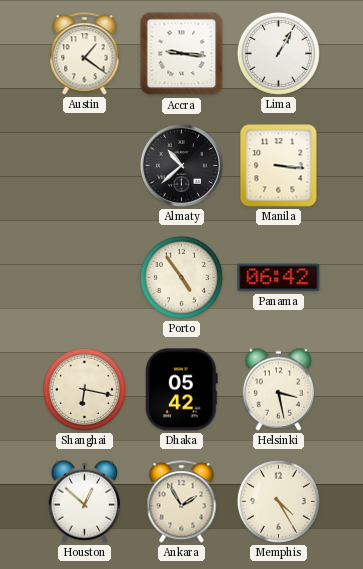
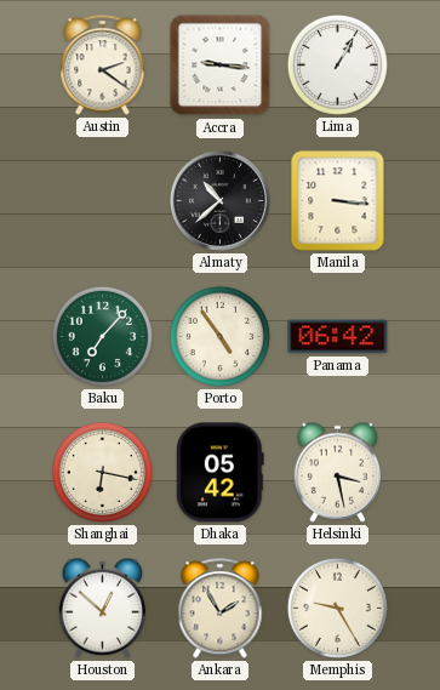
Austin: 1:21 -> 2:21 (103, 65)
Baku: none -> 7:07 (102, 336)
Memphis: 4:25 -> 9:25 (337, 608)
